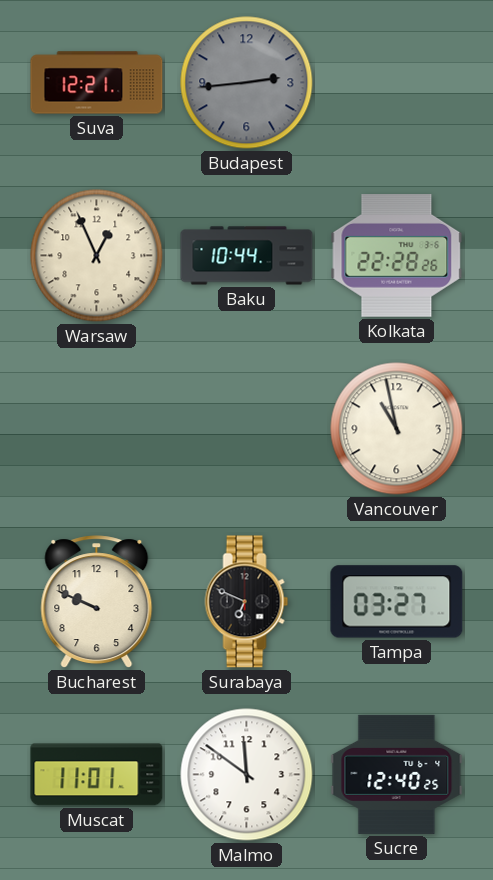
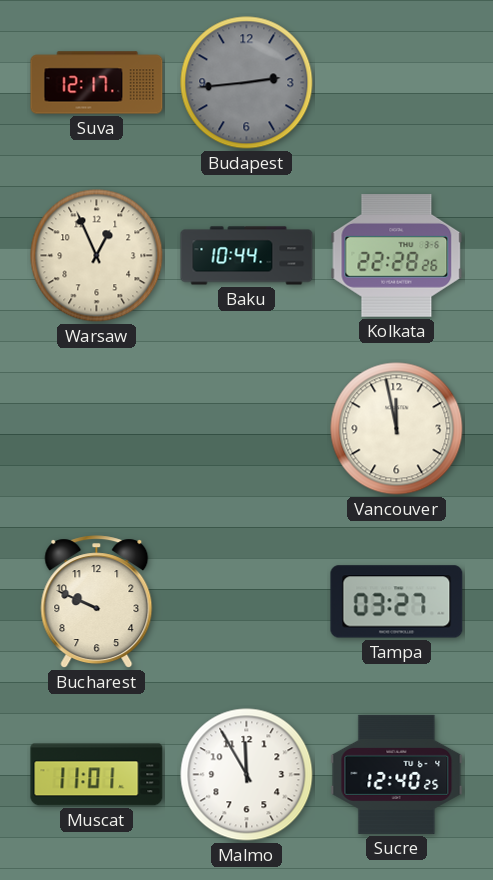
Suva: 12:21 -> 12:17 (97, 83)
Vancouver: 10:58 -> 11:58 (397, 429)
Surabaya: 6:49 -> none (247, 602)
Malmo: 11:51 -> 11:55 (247, 775)
